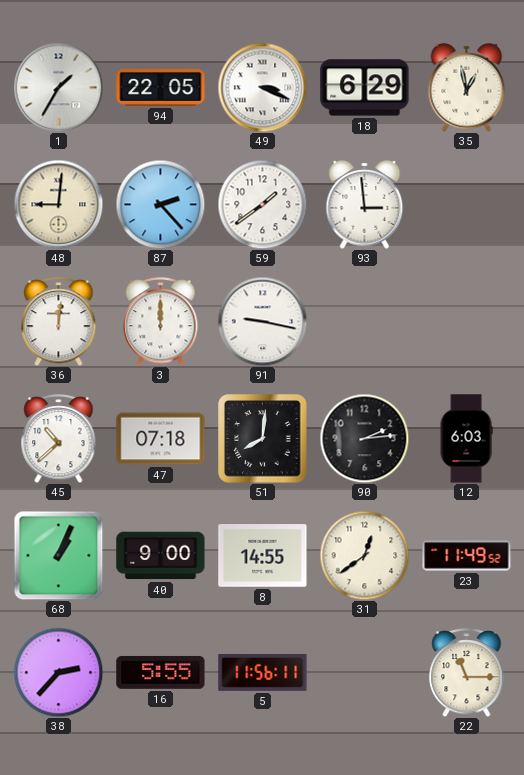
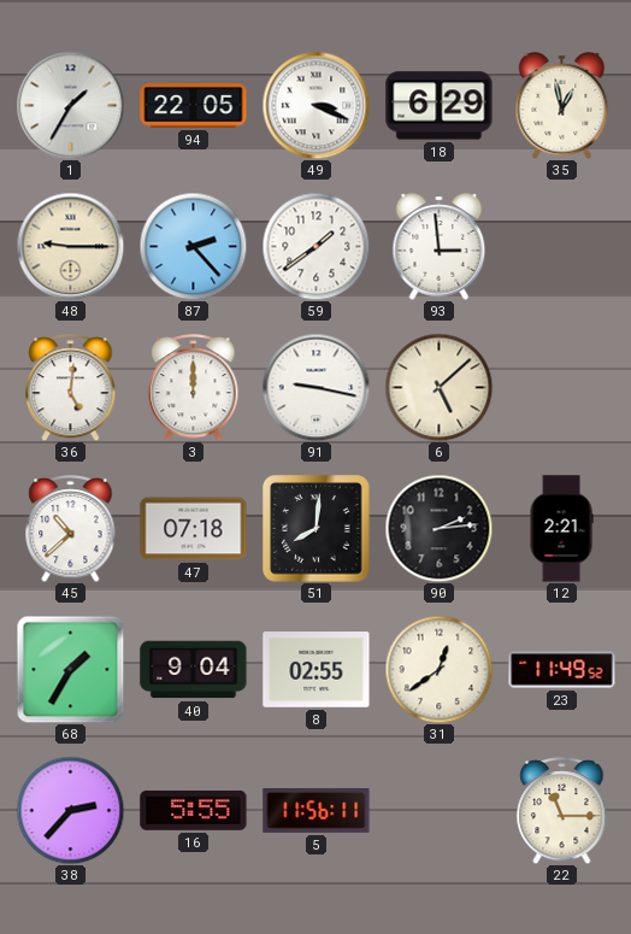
48: 9:01 -> 9:15 (70, 246)
36: 12:01 -> 5:01 (71, 388)
6: none -> 5:08 (438, 387)
12: 6:03 -> 2:21 (561, 529)
68: 1:04 -> 1:35 (70, 669)
40: 9:00 -> 9:04 (194, 670)
8: 14:55 -> 02:55 (317, 670)
